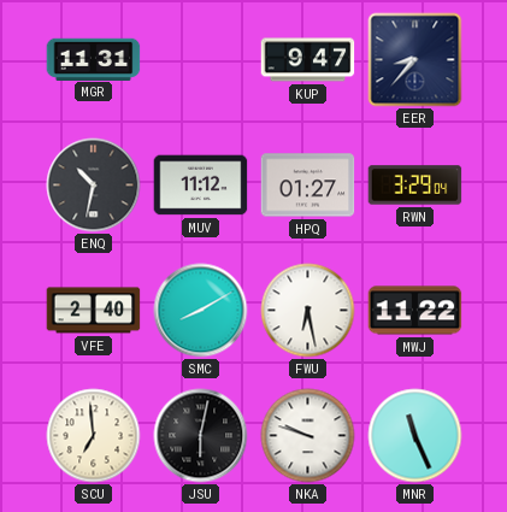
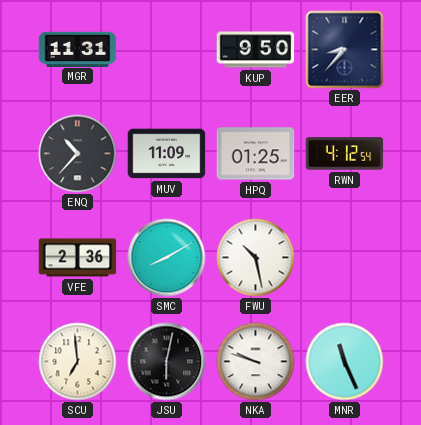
KUP: 9:47 -> 9:50 (256, 50)
ENQ: 10:32 -> 10:37 (78, 154)
MUV: 11:12 -> 11:09 (167, 154)
HPQ: 01:27 -> 01:25 (256, 154)
RWN: 3:29 -> 4:12 (345, 154)
VFE: 2:40 -> 2:36 (78, 258)
FWU: 6:28 -> 10:28 (256, 258)
MWJ: 11:22 -> none (415, 311)
